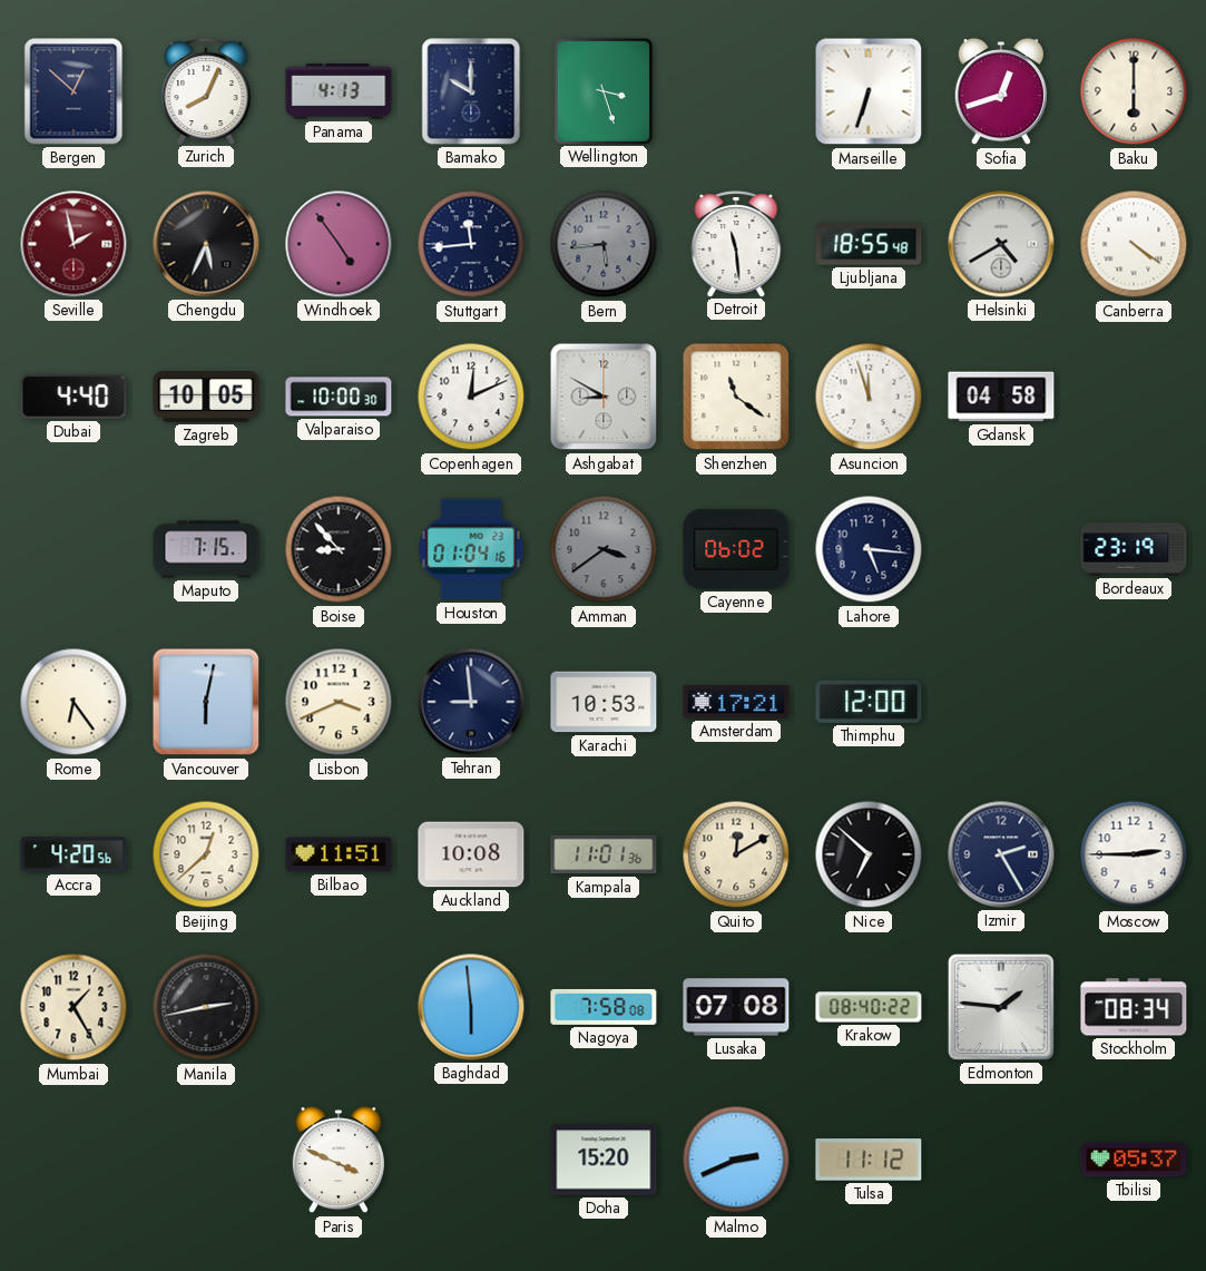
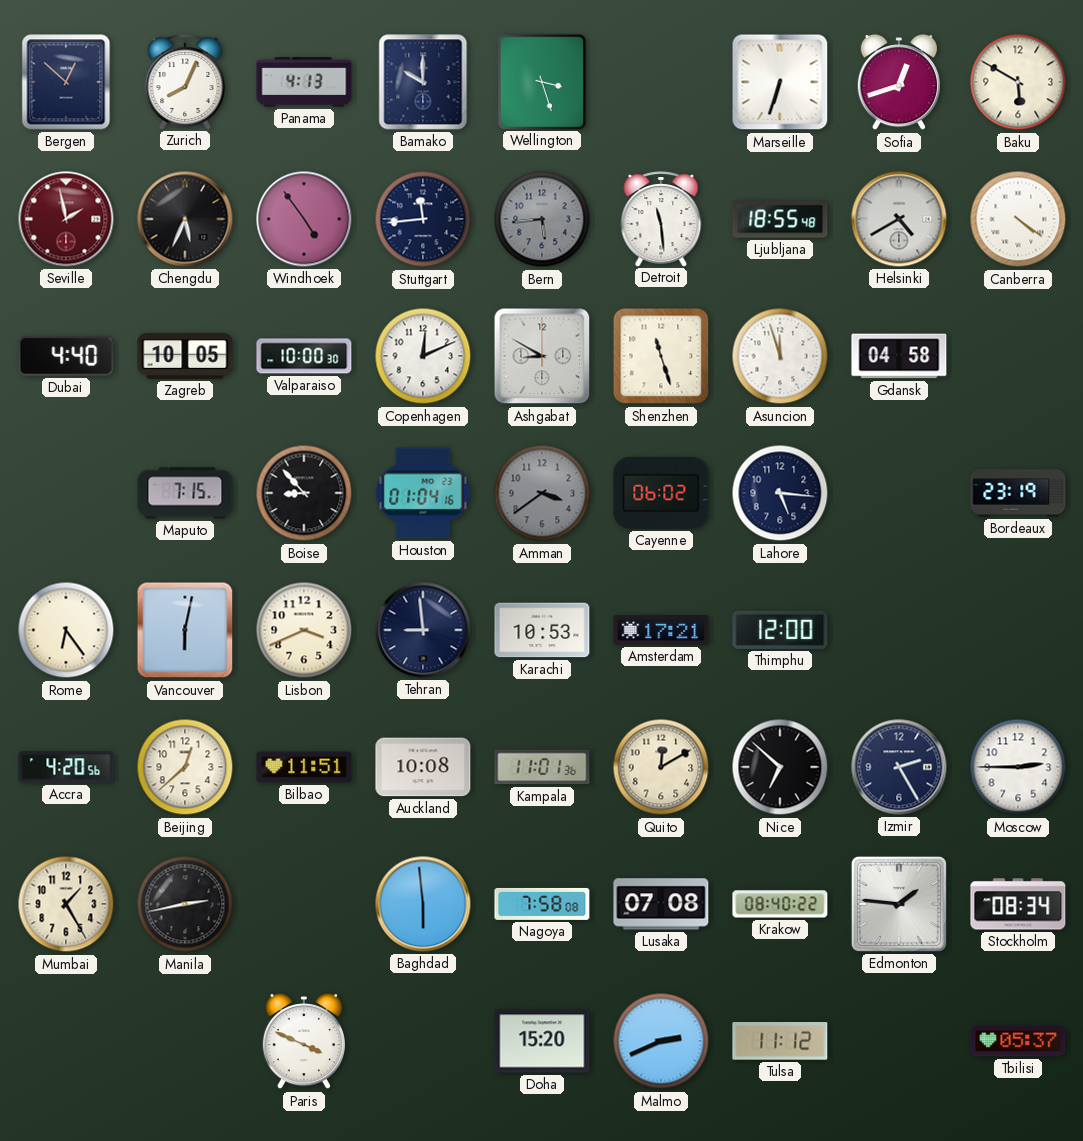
Baku: 6:00 -> 5:50 (1018, 82)
Shenzhen: 11:21 -> 11:27 (661, 356)
